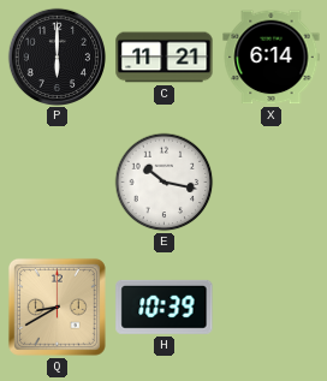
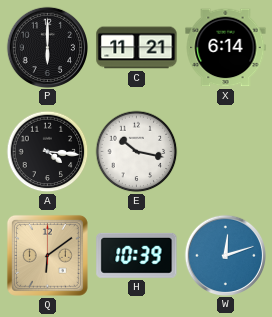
A: none -> 4:16 (48, 152)
Q: 8:40 -> 6:09 (47, 255)
W: none -> 12:12 (225, 255)
